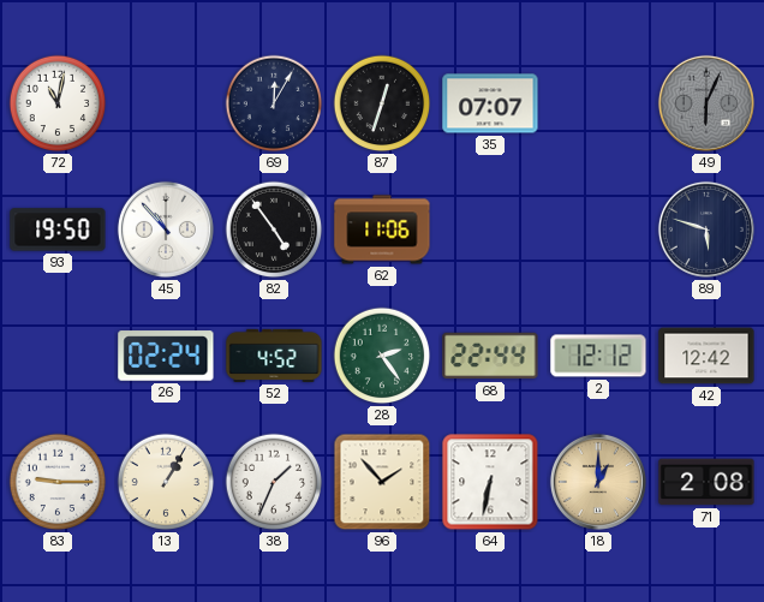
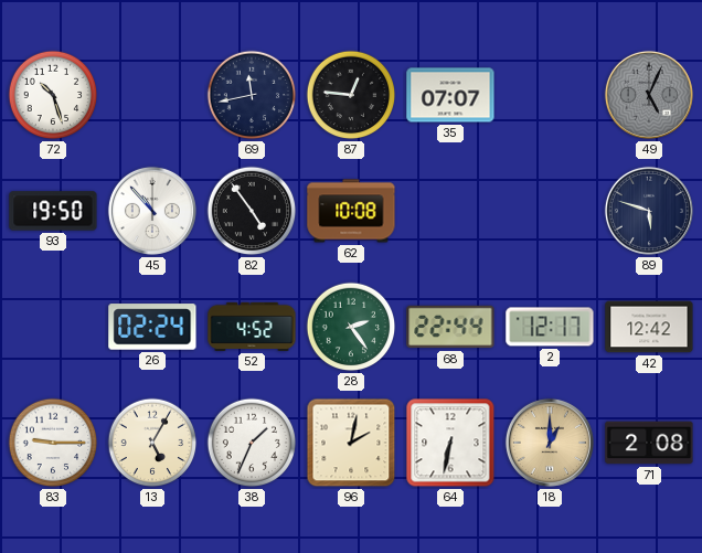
72: 11:02 -> 10:27 (53, 95)
69: 12:05 -> 11:43 (252, 95)
87: 12:33 -> 12:46 (351, 95)
49: 6:04 -> 5:04 (649, 95)
62: 11:06 -> 10:08 (351, 211)
2: 12:12 -> 12:17 (550, 327)
13: 1:05 -> 5:05 (152, 443)
96: 1:53 -> 2:02 (351, 443)
